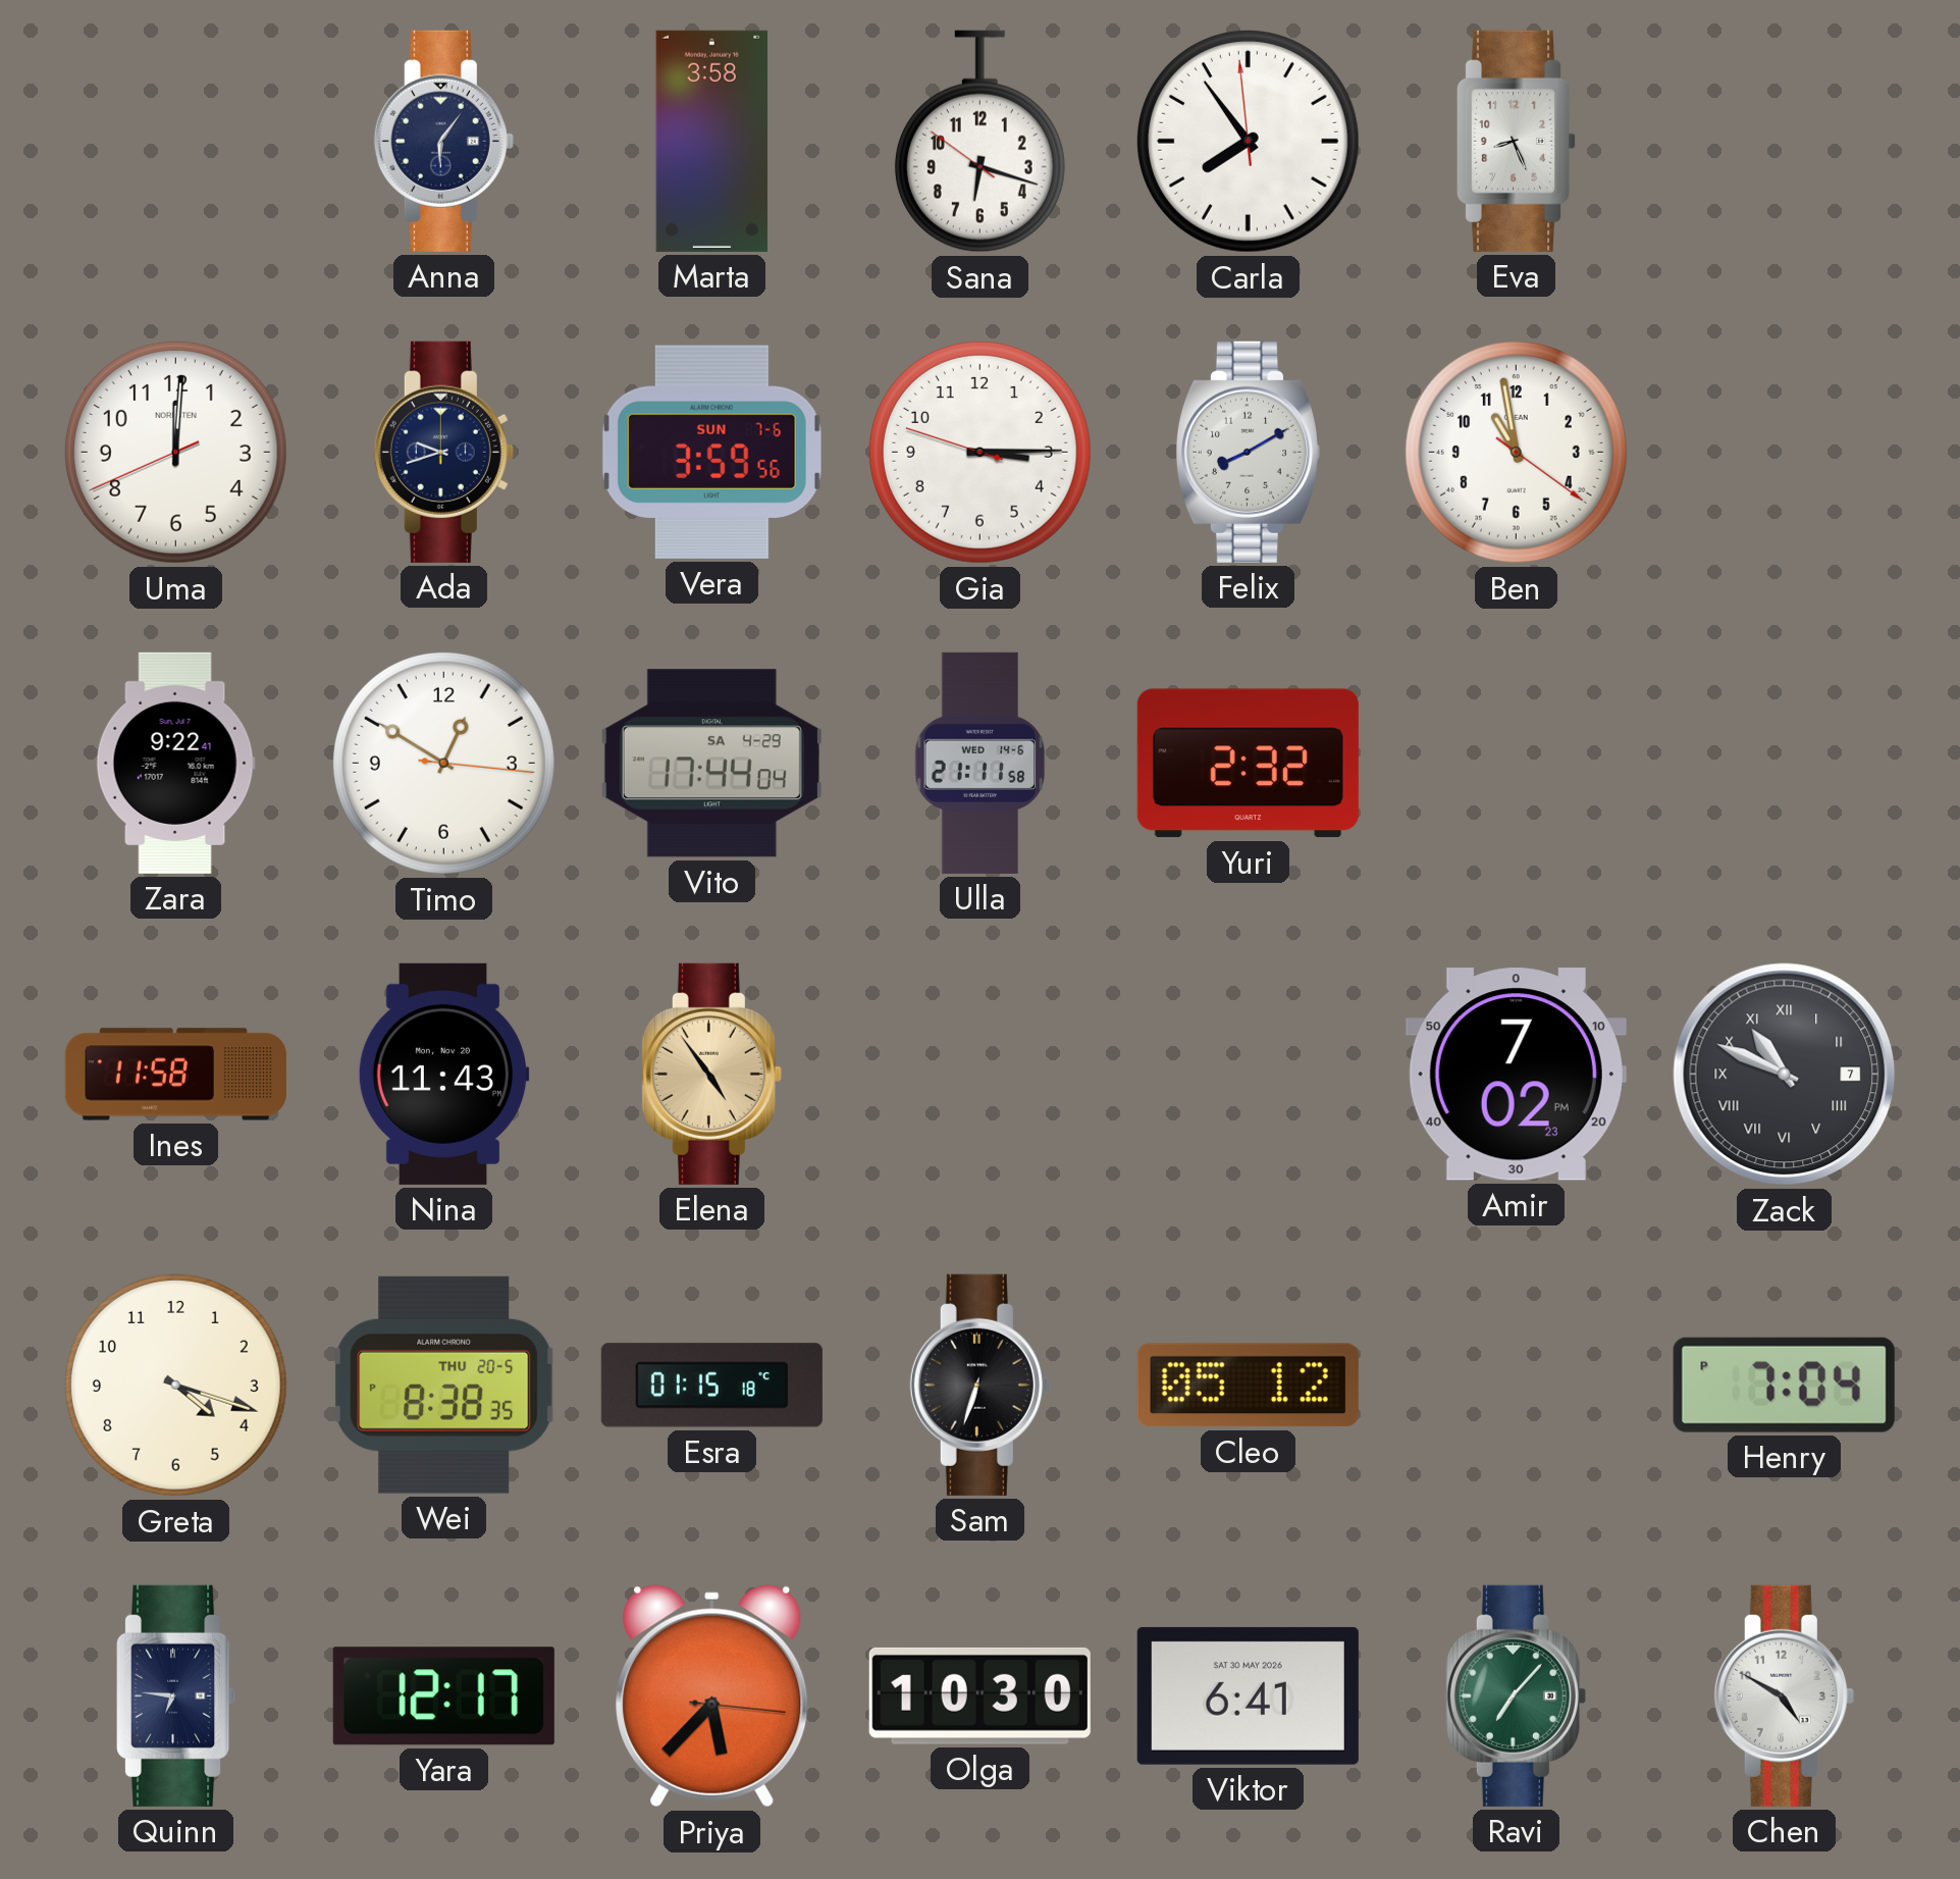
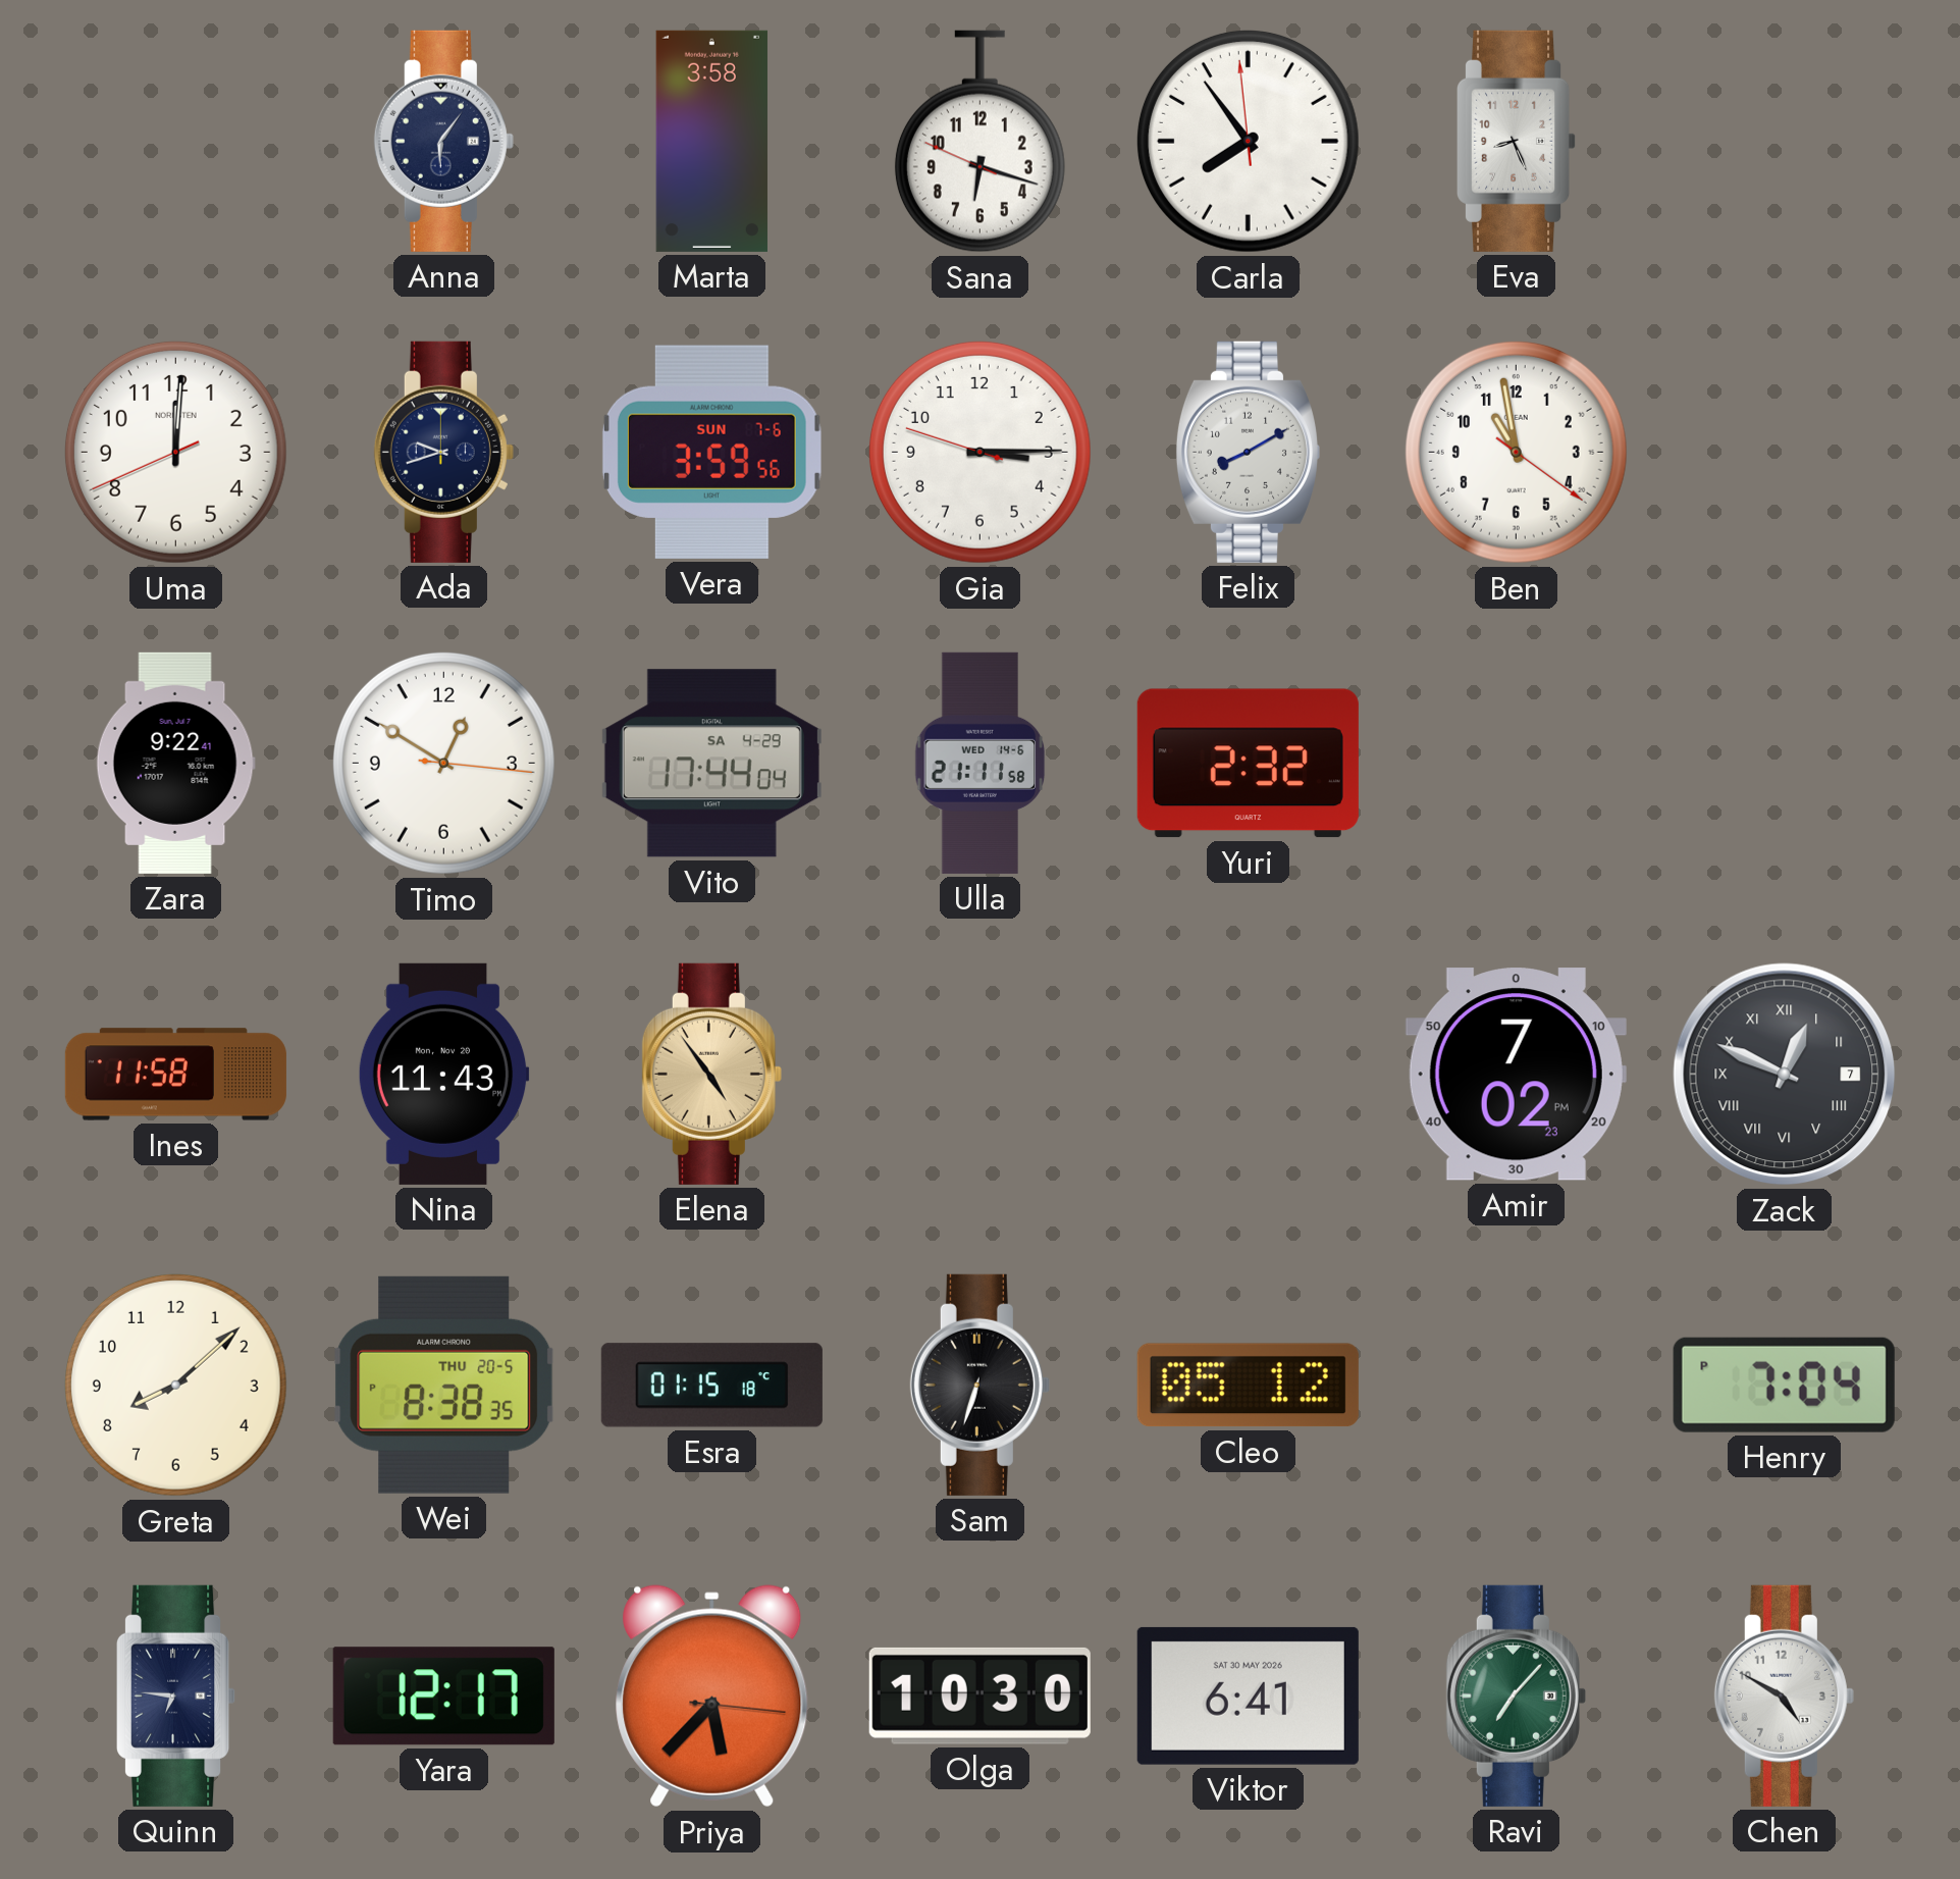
Sana: 6:17:51 -> 6:17:49 (979, 142)
Zack: 10:49 -> 12:49 (1785, 1075)
Greta: 4:18 -> 8:08 (175, 1385)
